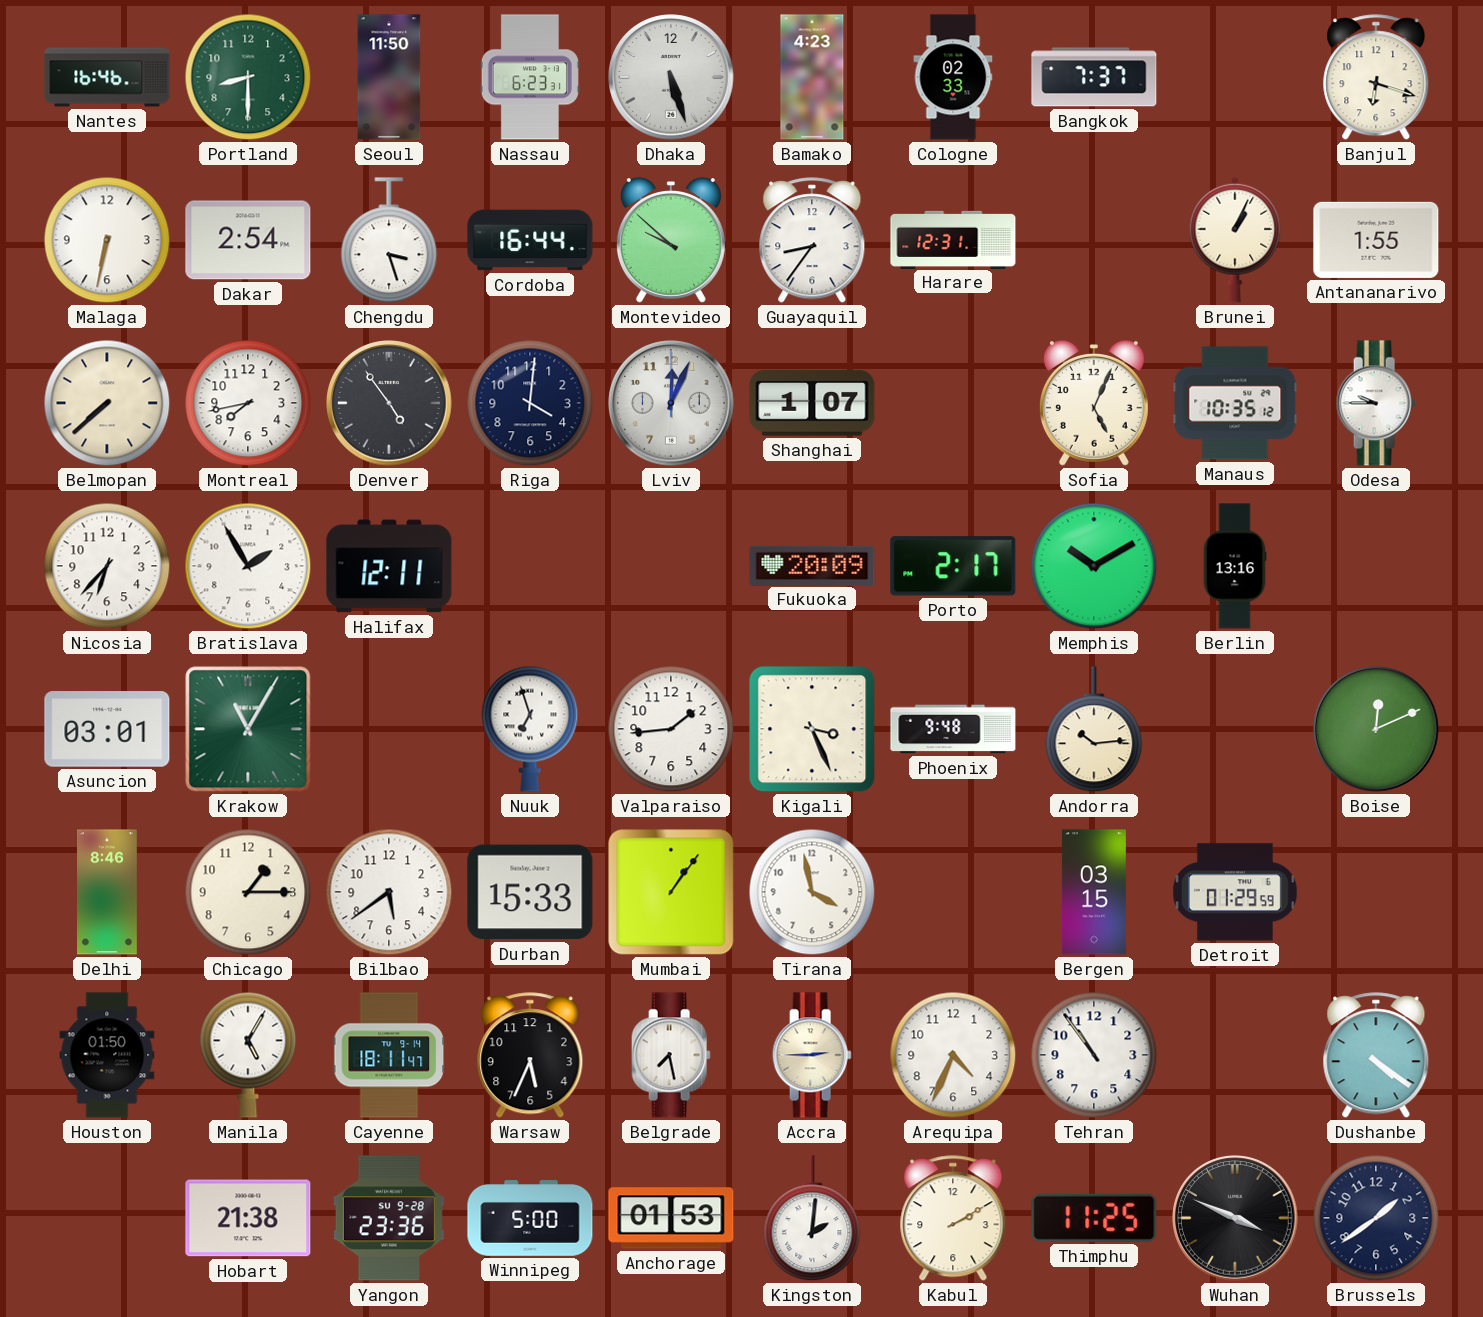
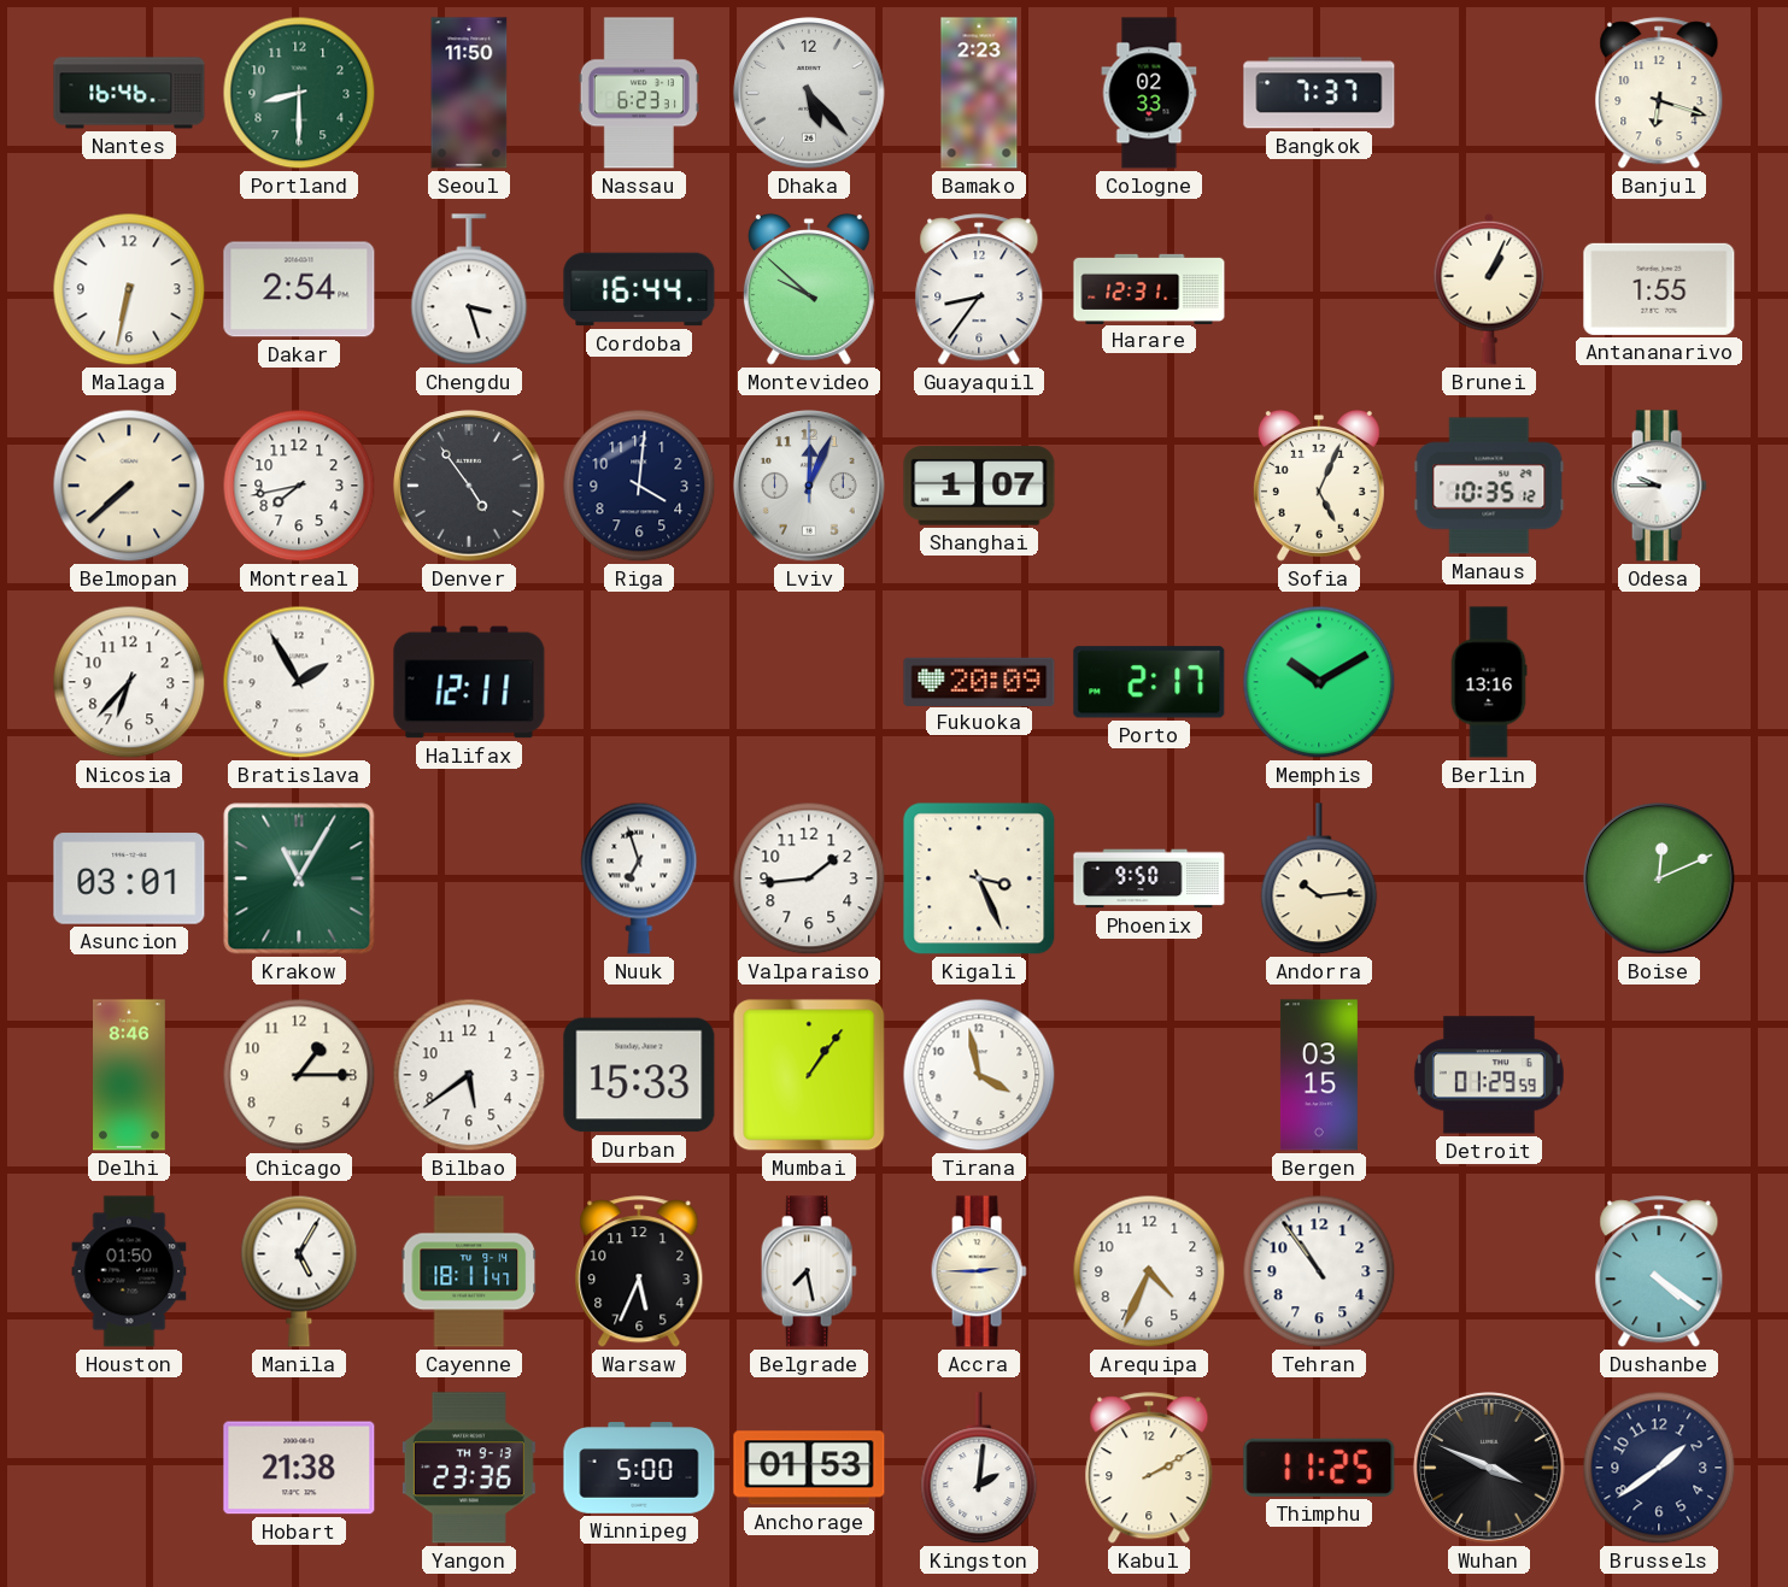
Dhaka: 5:27 -> 5:23 (809, 93)
Bamako: 4:23 -> 2:23 (979, 93)
Phoenix: 9:48 -> 9:50 (1149, 878)
Yangon date: SU 9-28 -> TH 9-13 (469, 1468)
